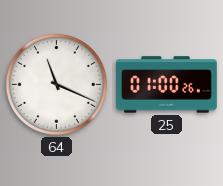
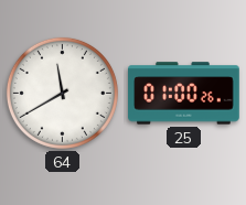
64: 11:19 -> 11:40 (62, 93)
